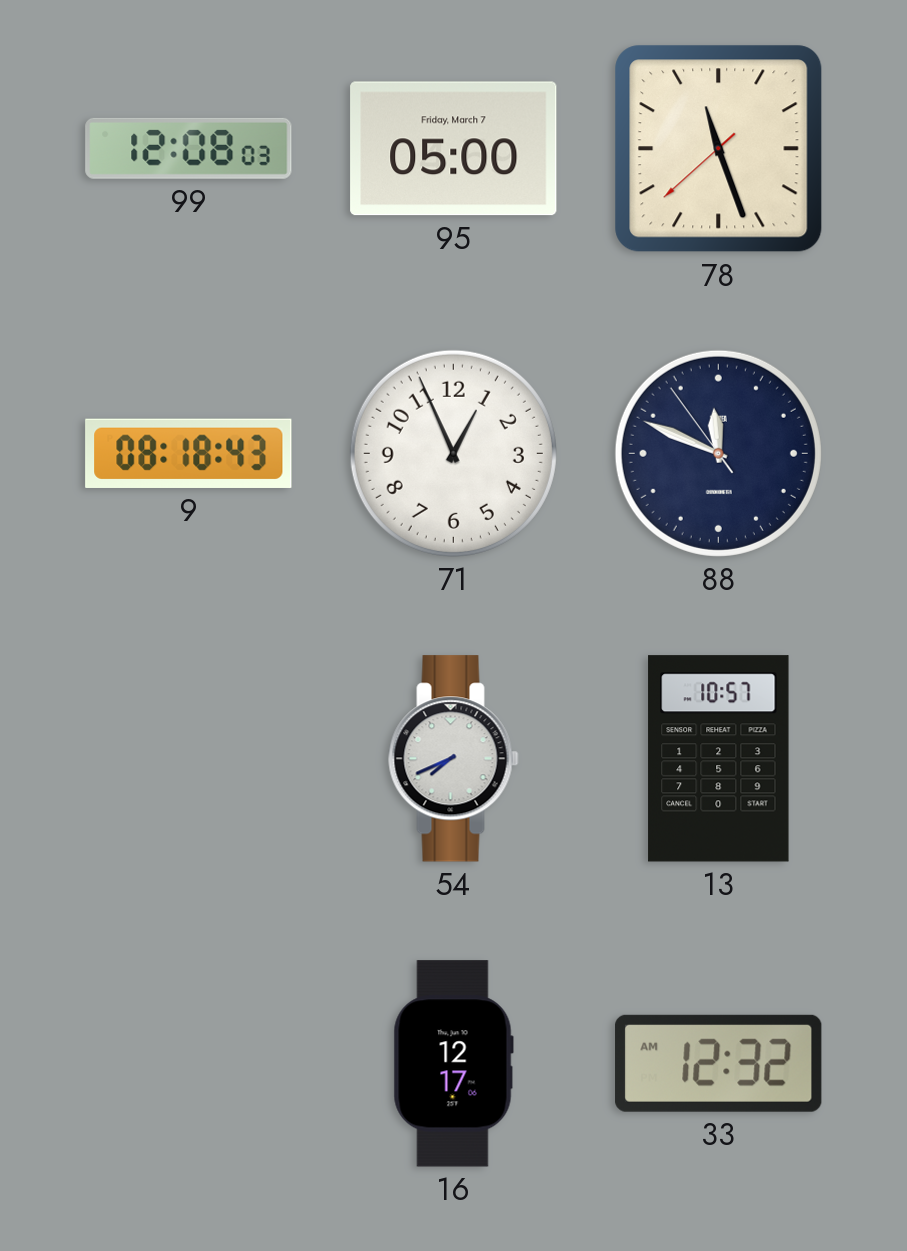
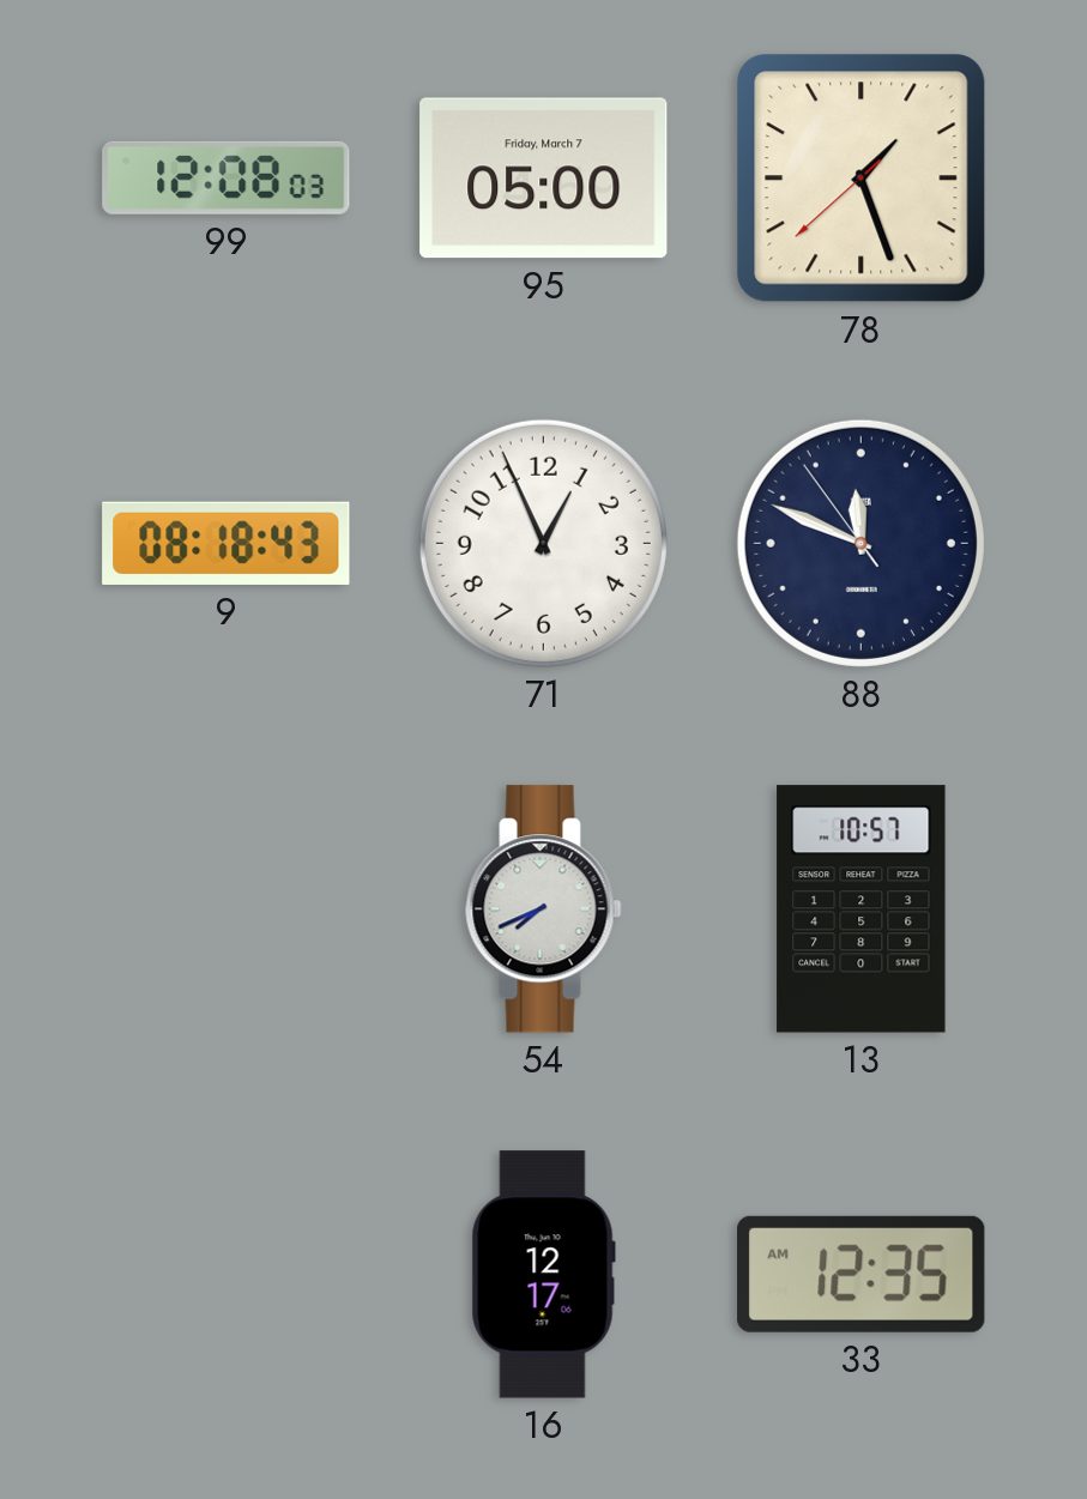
78: 11:26 -> 1:26 (862, 179)
33: 12:32 -> 12:35 (862, 1274)
